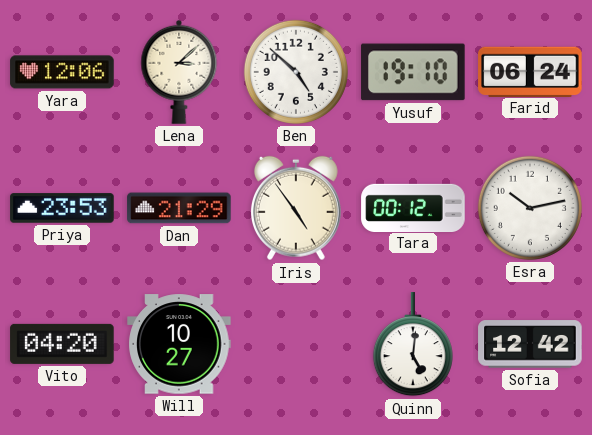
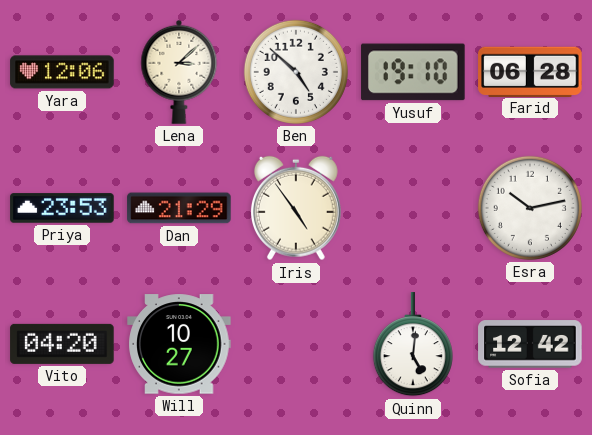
Farid: 06:24 -> 06:28 (530, 71)
Tara: 00:12 -> none (413, 207)
